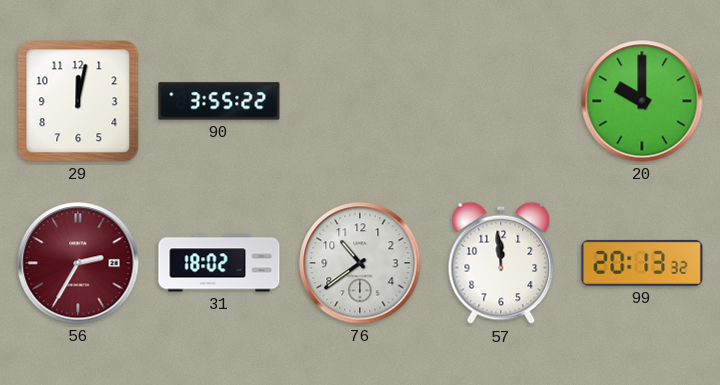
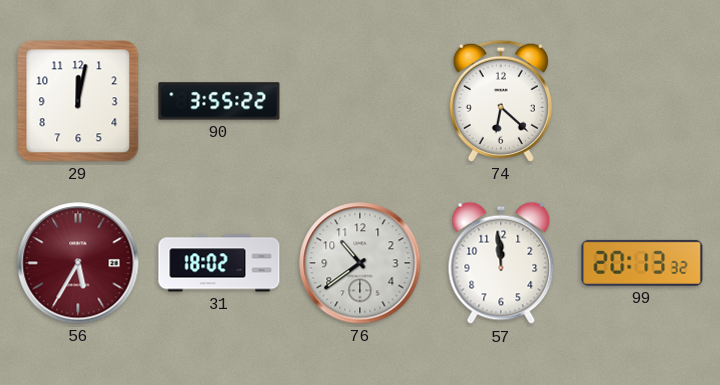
74: none -> 6:22 (501, 101)
20: 10:00 -> none (642, 101)
56: 2:35 -> 5:35 (78, 263)
